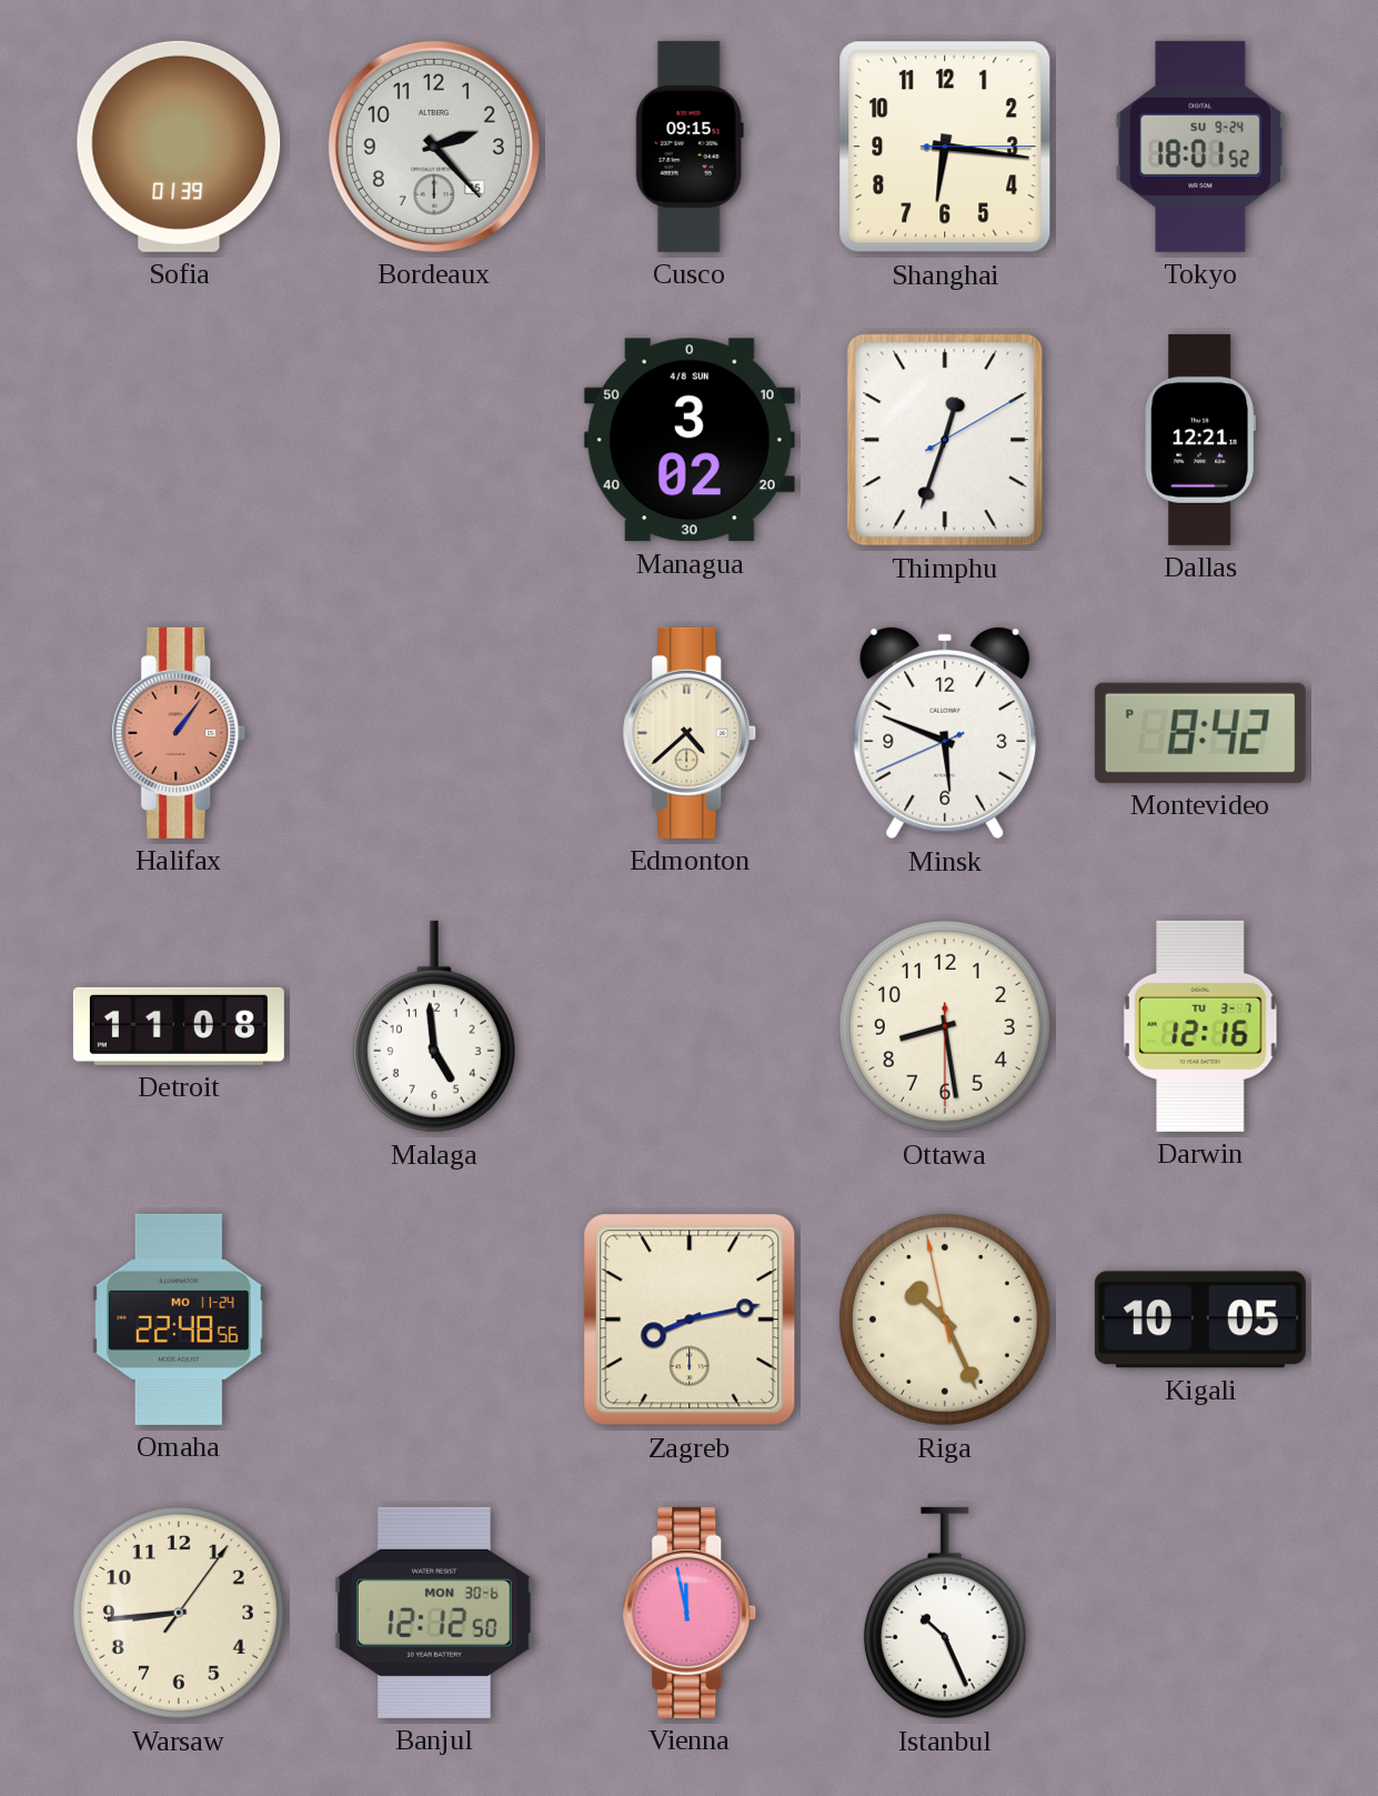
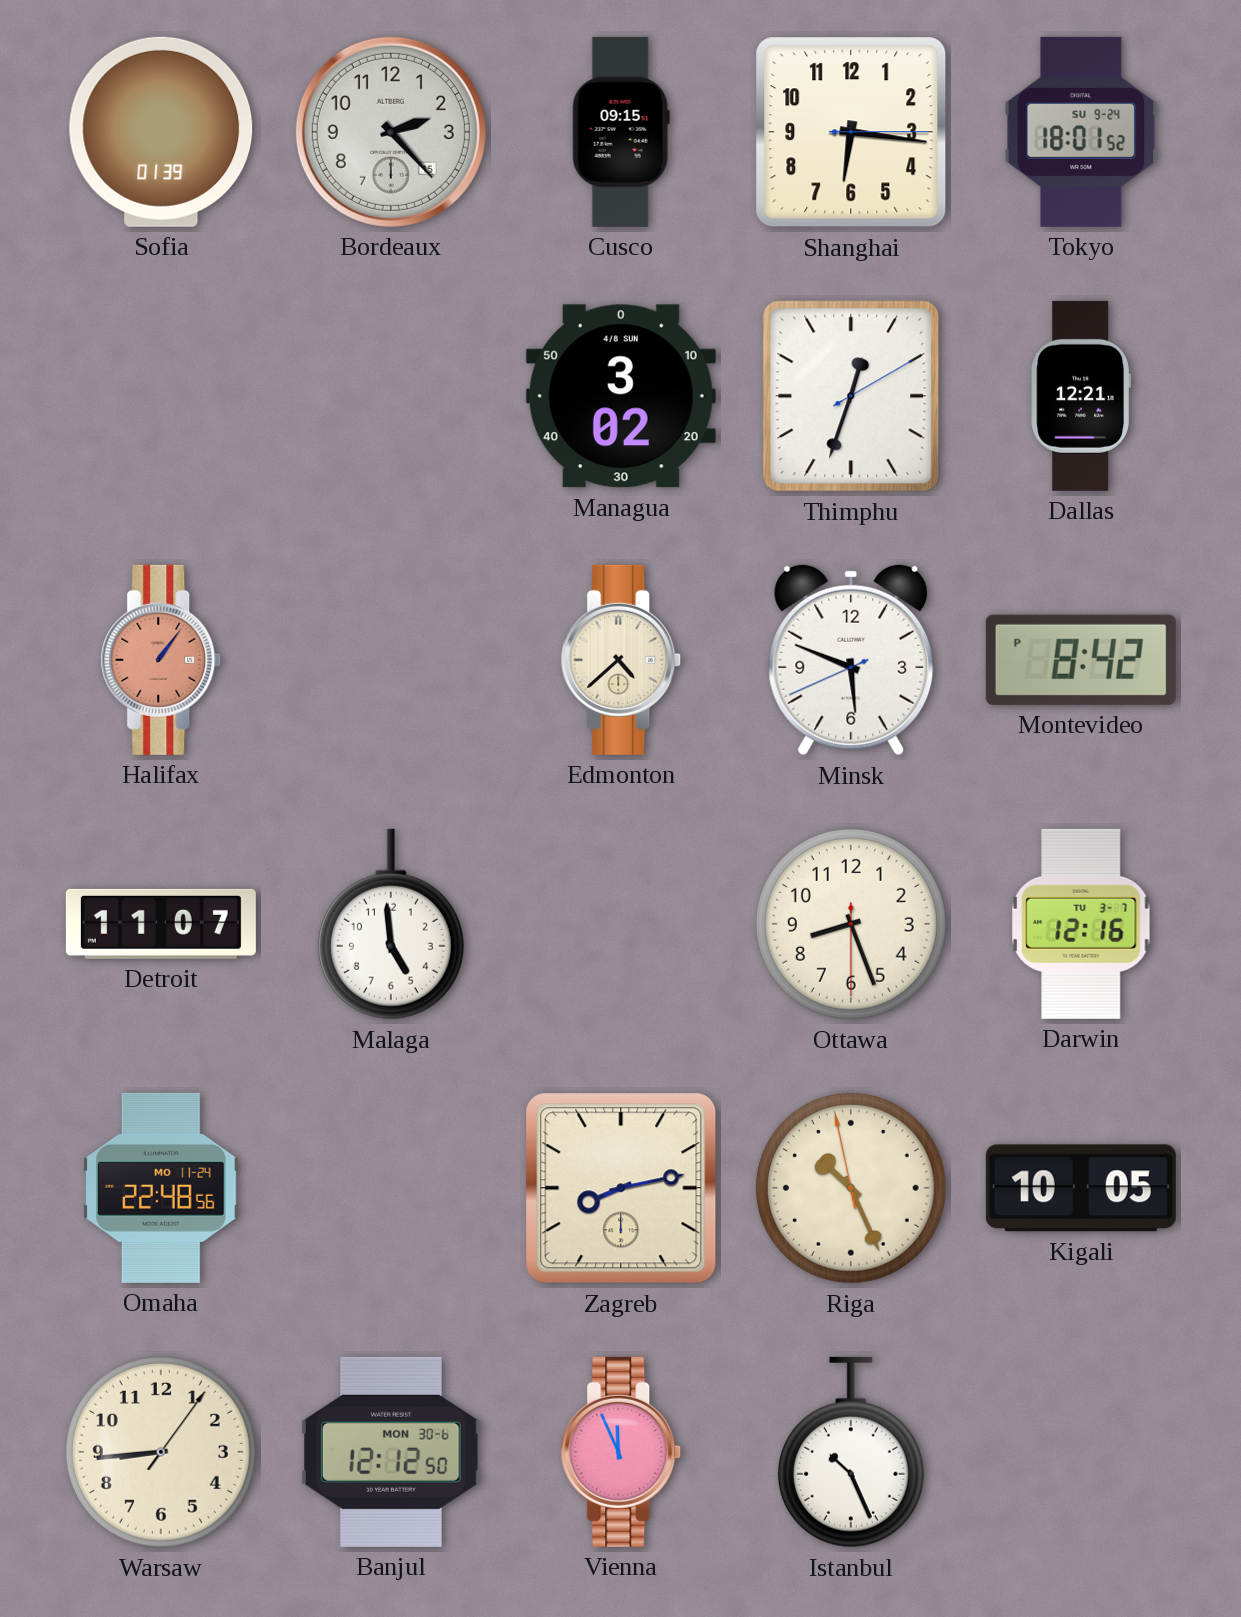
Detroit: 11:08 -> 11:07 (161, 924)
Ottawa: 8:28 -> 8:26 (851, 924)
Vienna: 11:58 -> 11:56 (621, 1452)
